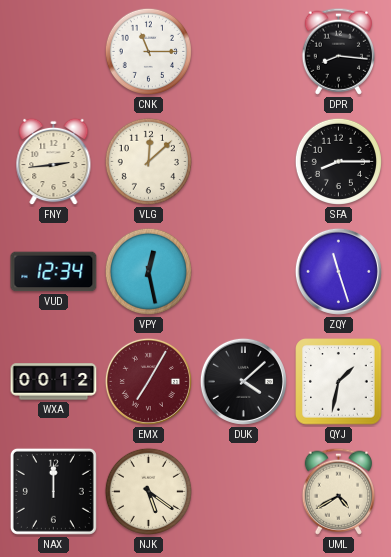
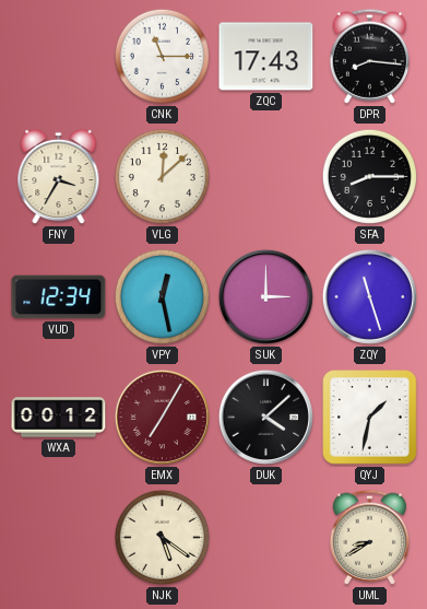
ZQC: none -> 17:43 (266, 57)
FNY: 2:44 -> 3:35 (59, 177)
SUK: none -> 3:00 (265, 296)
NAX: 12:00 -> none (53, 491)
UML: 4:40 -> 8:40 (369, 537)
